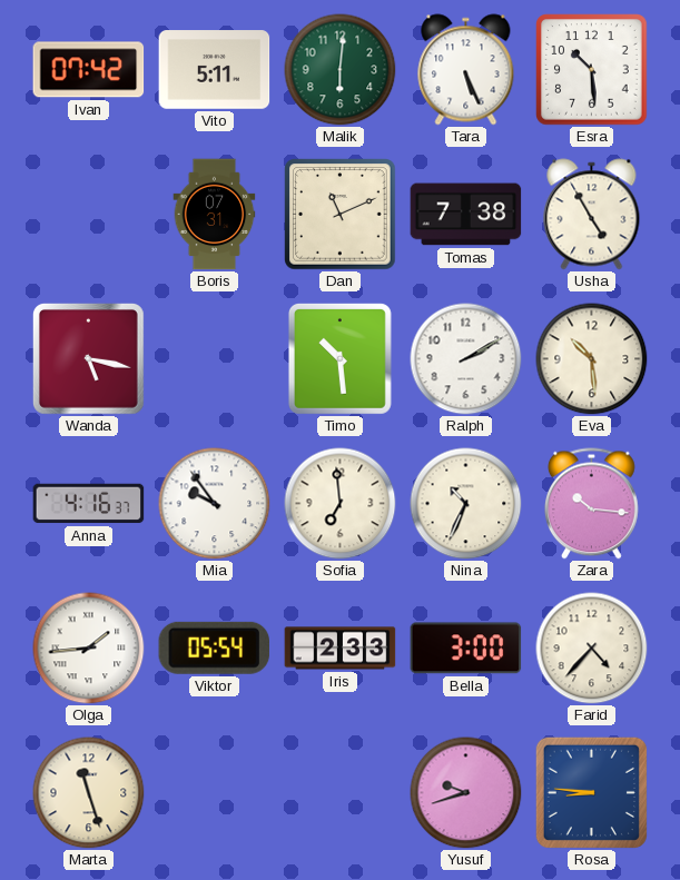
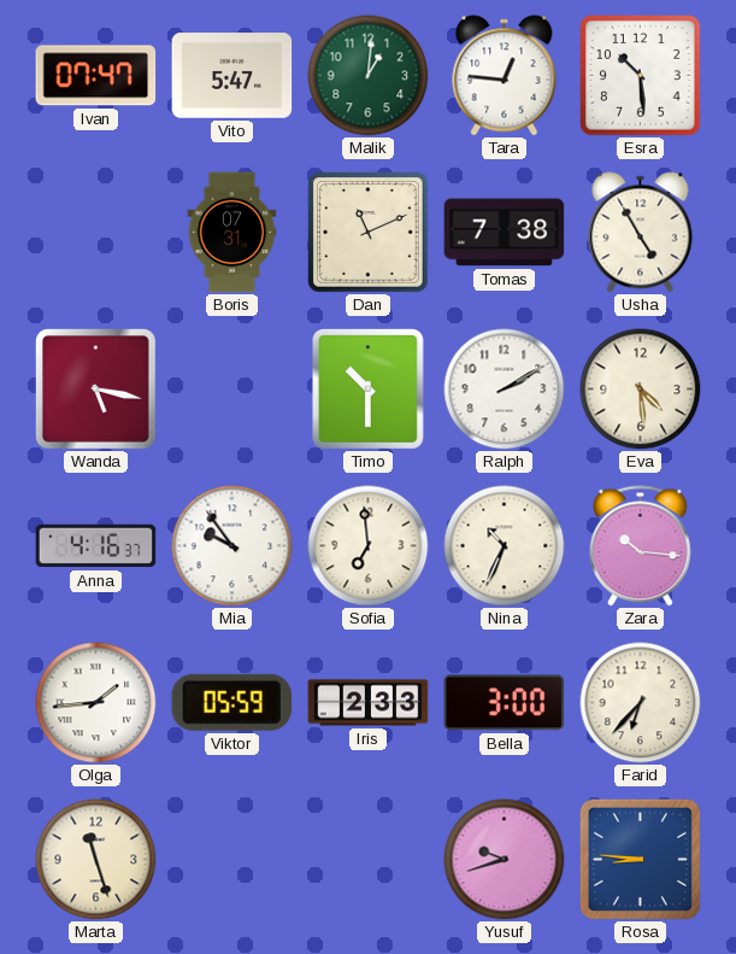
Ivan: 07:42 -> 07:47 (96, 76)
Vito: 5:11 -> 5:47 (232, 76)
Malik: 6:01 -> 1:01 (369, 76)
Tara: 5:26 -> 12:46 (505, 76)
Timo: 10:29 -> 10:30 (367, 388)
Eva: 10:29 -> 4:29 (641, 390)
Viktor: 05:54 -> 05:59 (231, 702)
Farid: 4:37 -> 6:37 (641, 703)
